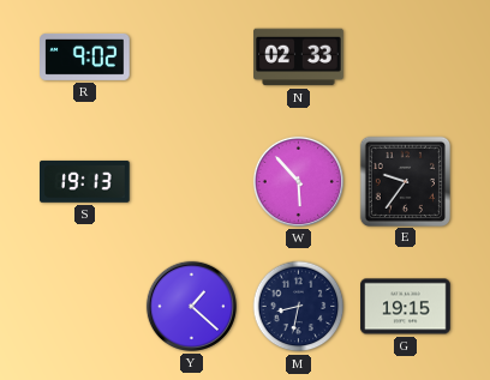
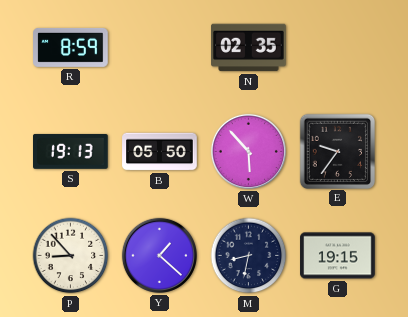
R: 9:02 -> 8:59 (71, 47)
N: 02:33 -> 02:35 (249, 48)
B: none -> 05:50 (160, 152)
P: none -> 8:53 (71, 256)
